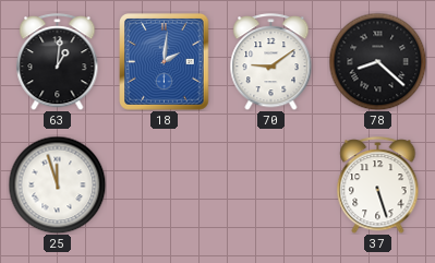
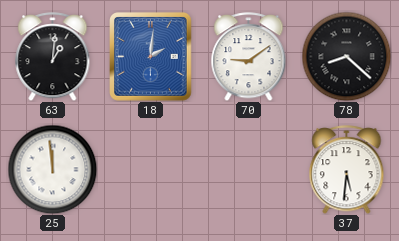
25: 11:57 -> 11:59 (52, 169)
37: 5:27 -> 5:31 (347, 170)
